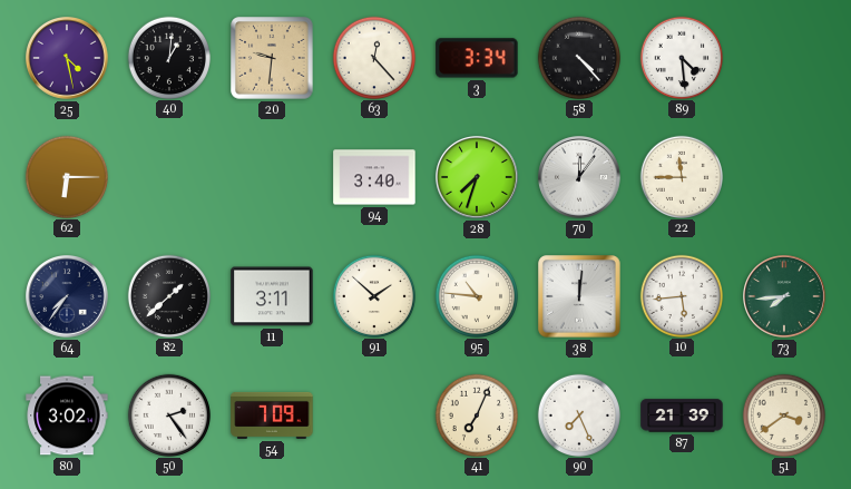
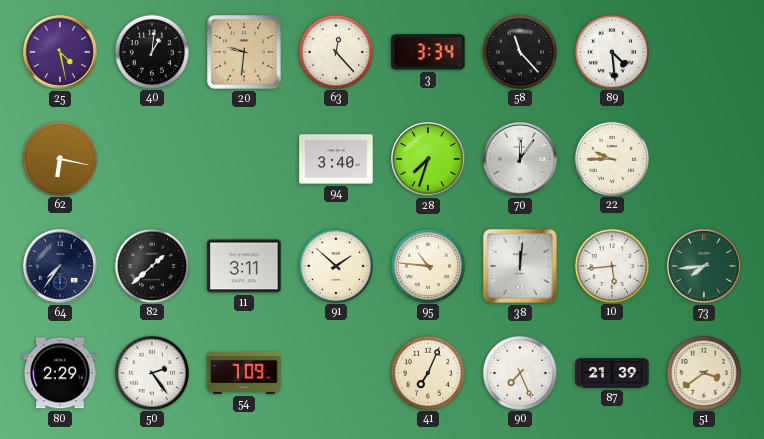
58: 4:23 -> 11:23 (519, 51)
62: 6:15 -> 6:17 (59, 158)
22: 11:45 -> 9:45 (611, 158)
80: 3:02 -> 2:29 (60, 373)
